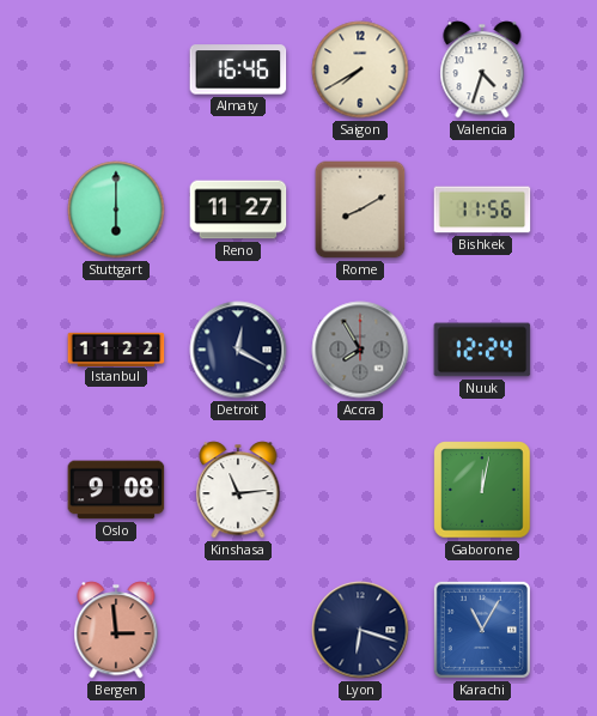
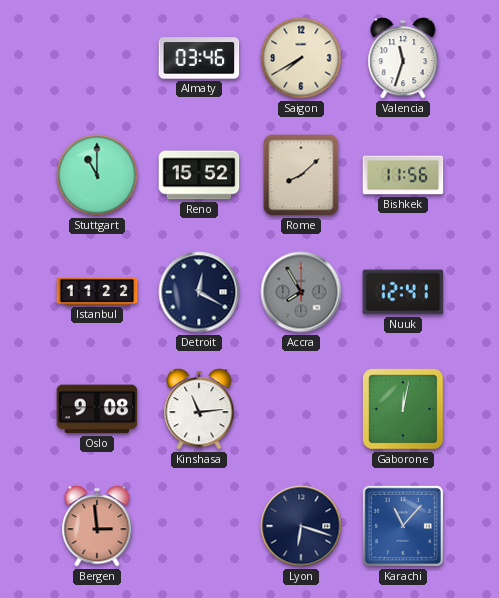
Almaty: 16:46 -> 03:46 (199, 58)
Valencia: 4:33 -> 11:33 (403, 58)
Stuttgart: 6:00 -> 11:00 (97, 175)
Reno: 11:27 -> 15:52 (199, 175)
Rome: 8:10 -> 8:08 (301, 175)
Nuuk: 12:24 -> 12:41 (403, 292)
Karachi: 11:05 -> 11:07 (403, 526)
